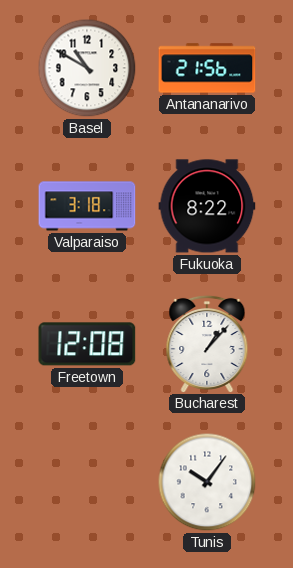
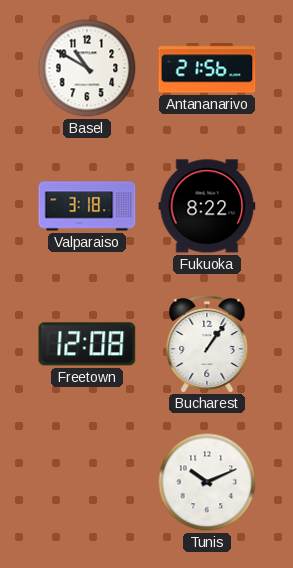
Bucharest: 1:07 -> 1:06 (207, 343)
Tunis: 10:06 -> 10:11 (207, 482)
